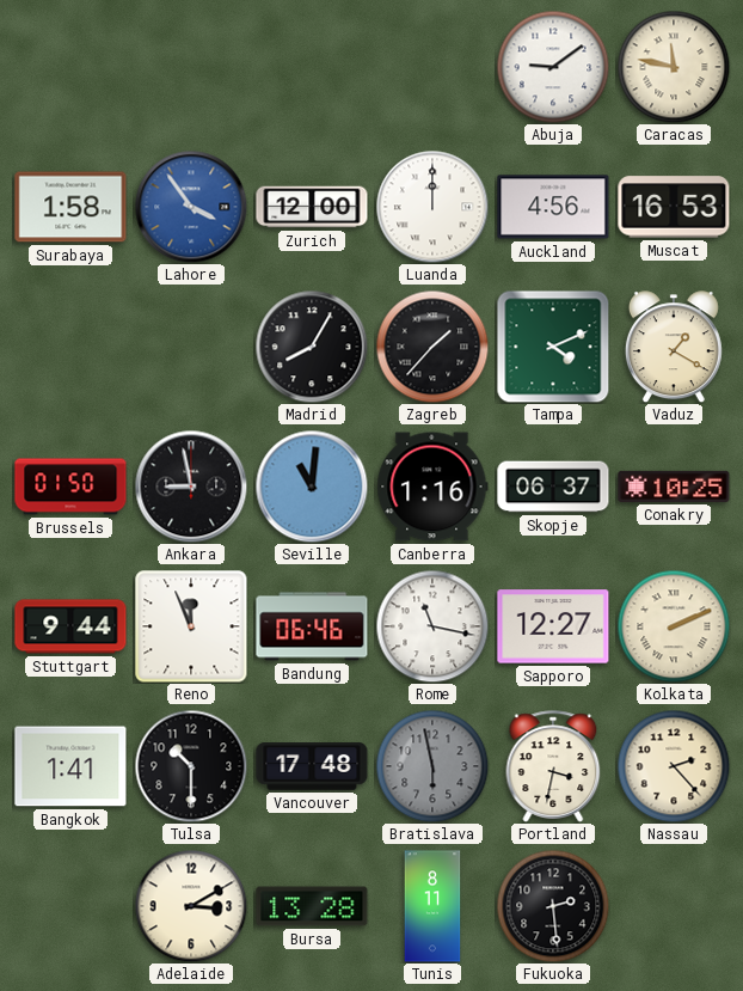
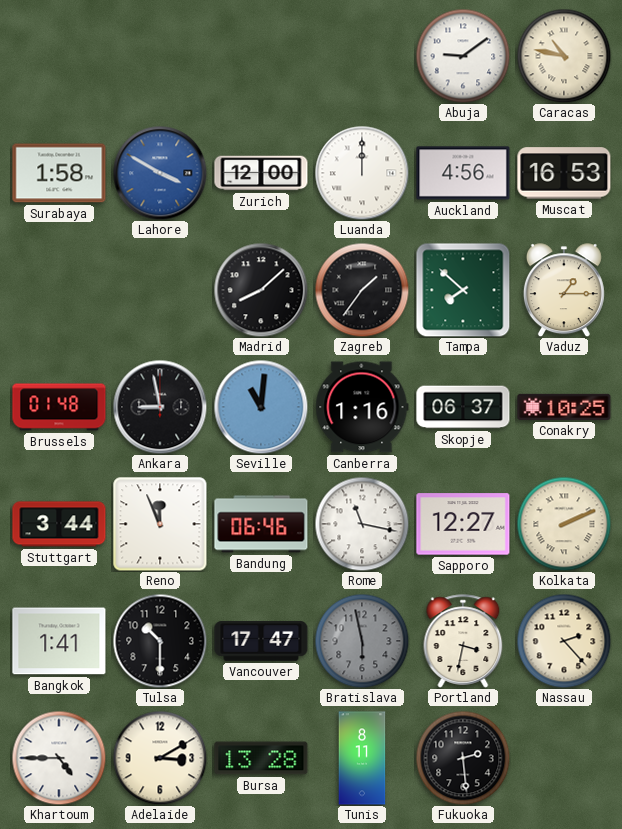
Caracas: 11:47 -> 10:47 (564, 56)
Lahore: 3:54 -> 3:50 (160, 173)
Madrid: 8:05 -> 8:08 (261, 290)
Zagreb: 1:37 -> 1:36 (362, 290)
Tampa: 4:11 -> 7:52 (463, 290)
Vaduz: 1:20 -> 1:15 (564, 290)
Brussels: 01:50 -> 01:48 (59, 407)
Stuttgart: 9:44 -> 3:44 (59, 524)
Vancouver: 17:48 -> 17:47 (261, 641)
Khartoum: none -> 4:45 (59, 758)
